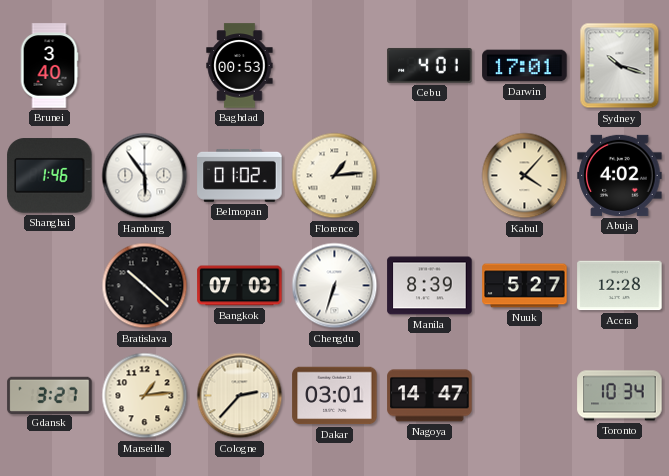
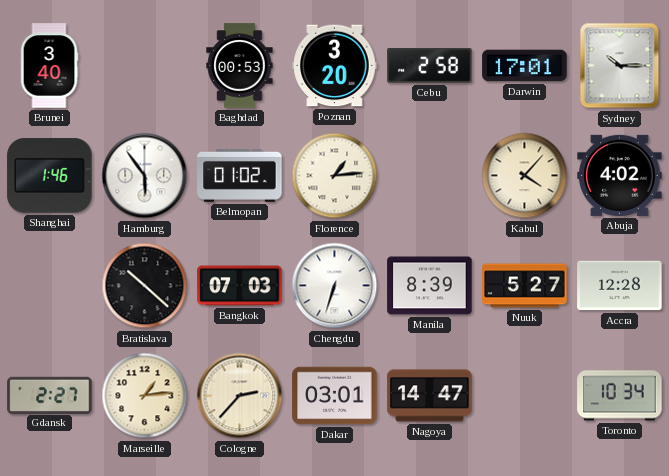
Poznan: none -> 3:20 (335, 66)
Cebu: 4:01 -> 2:58 (430, 65)
Sydney: 10:18 -> 10:15 (620, 66)
Gdansk: 3:27 -> 2:27 (50, 395)
